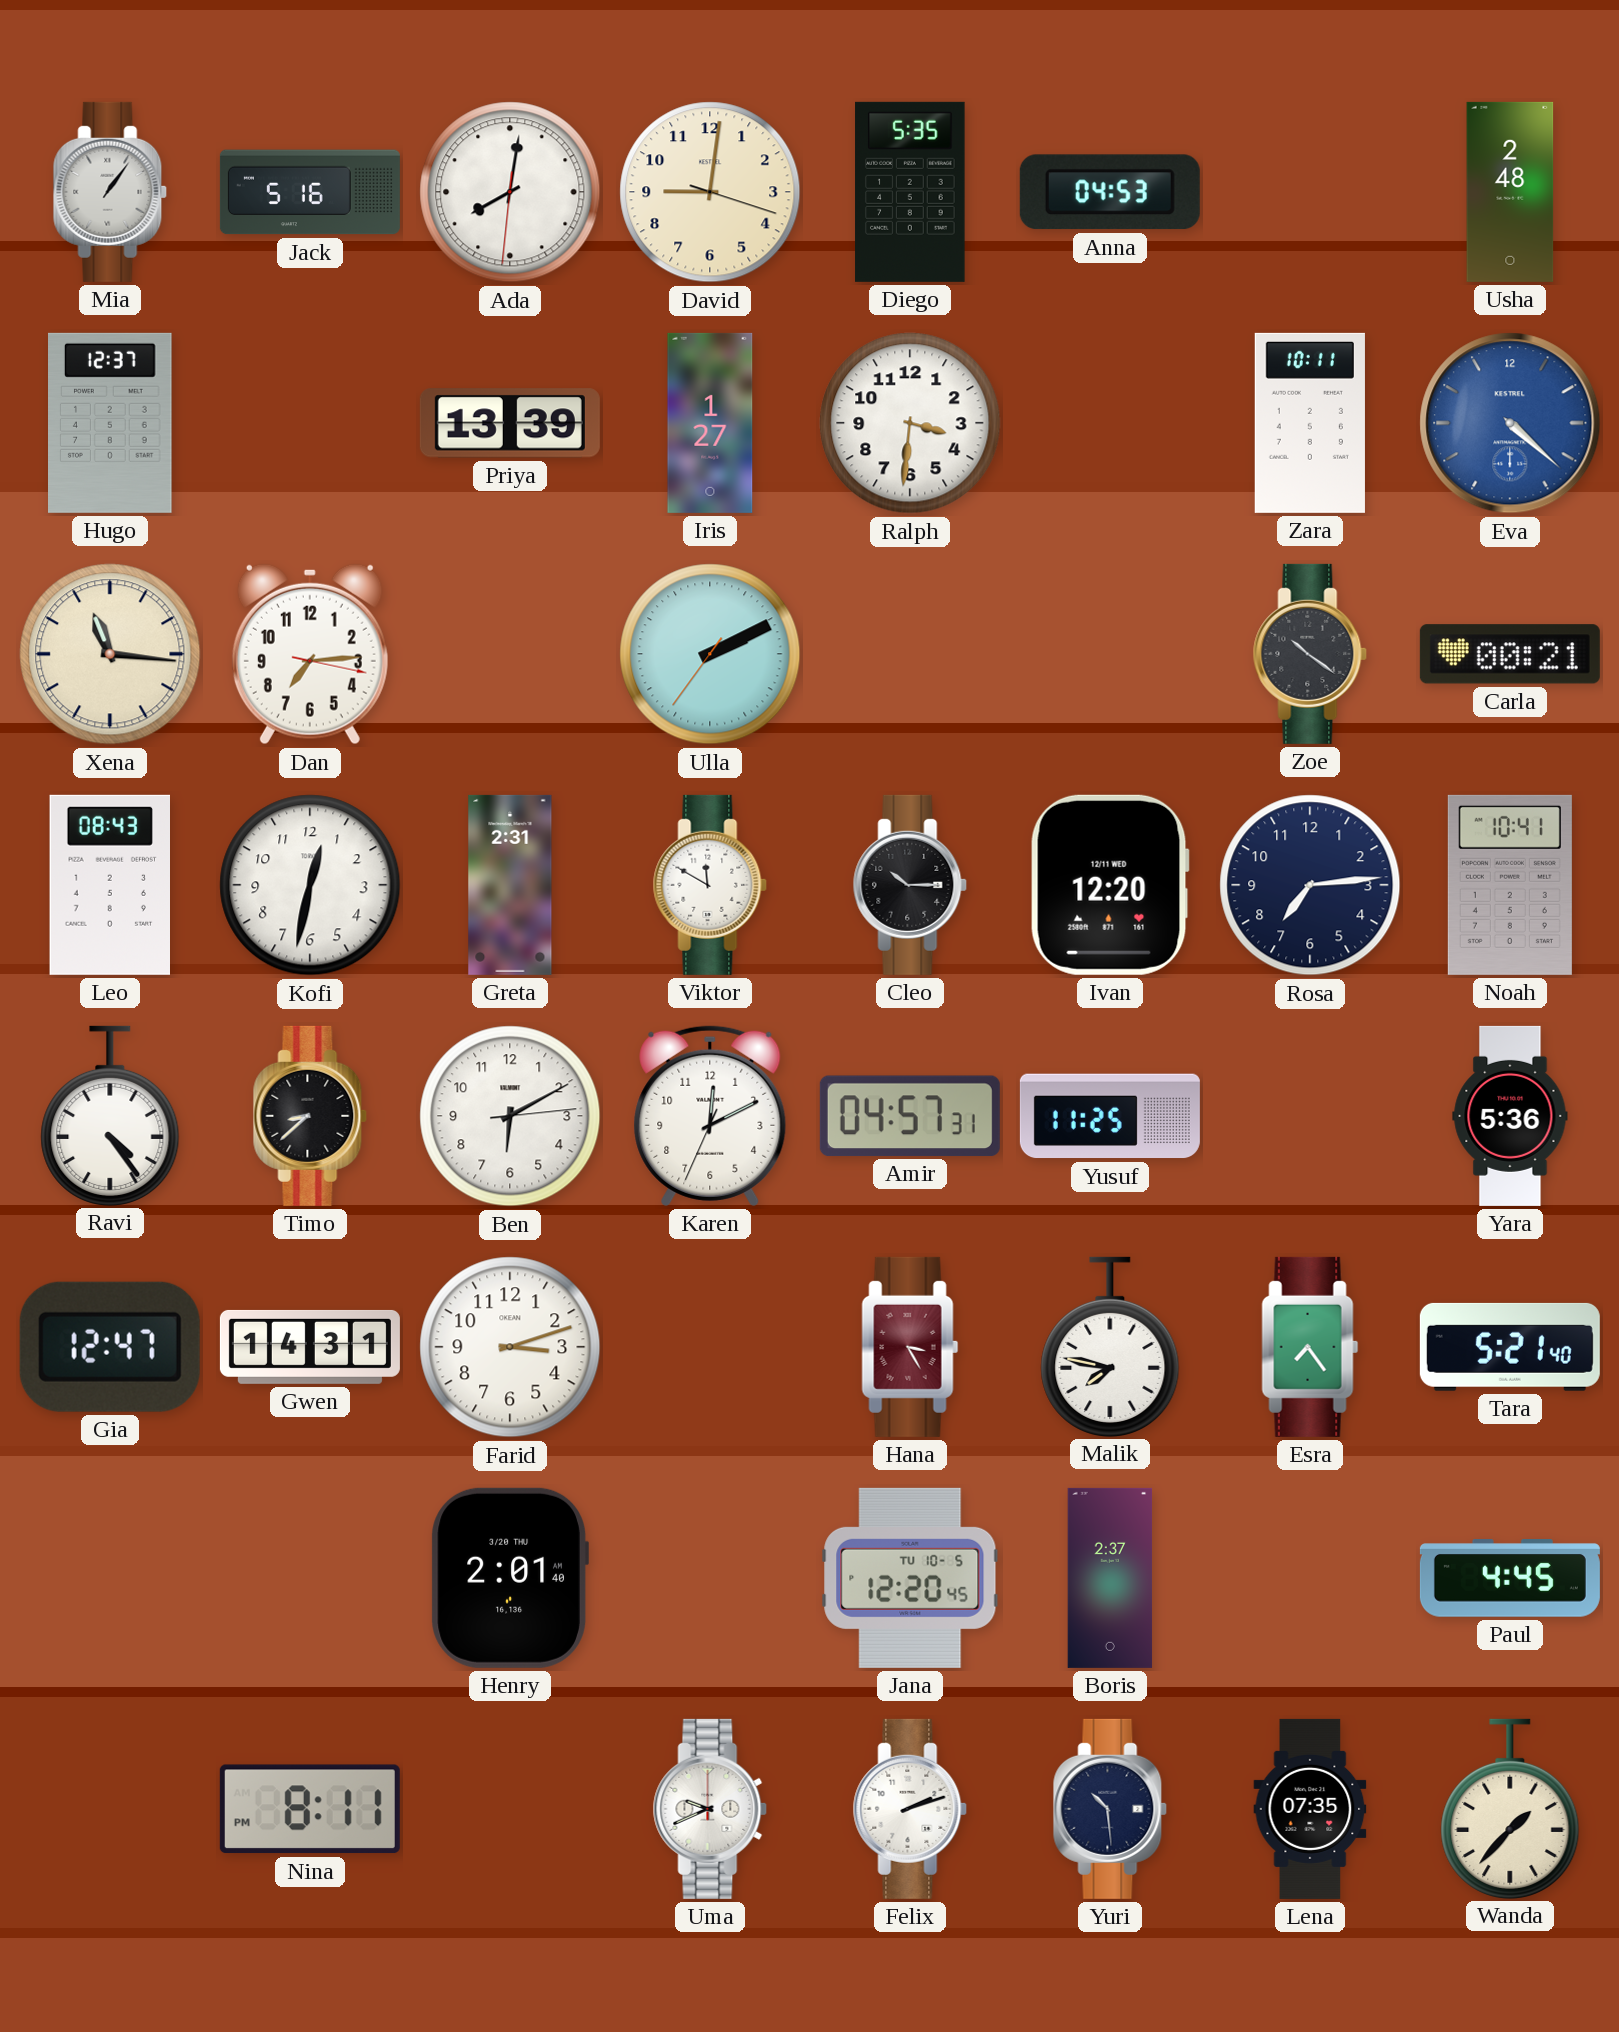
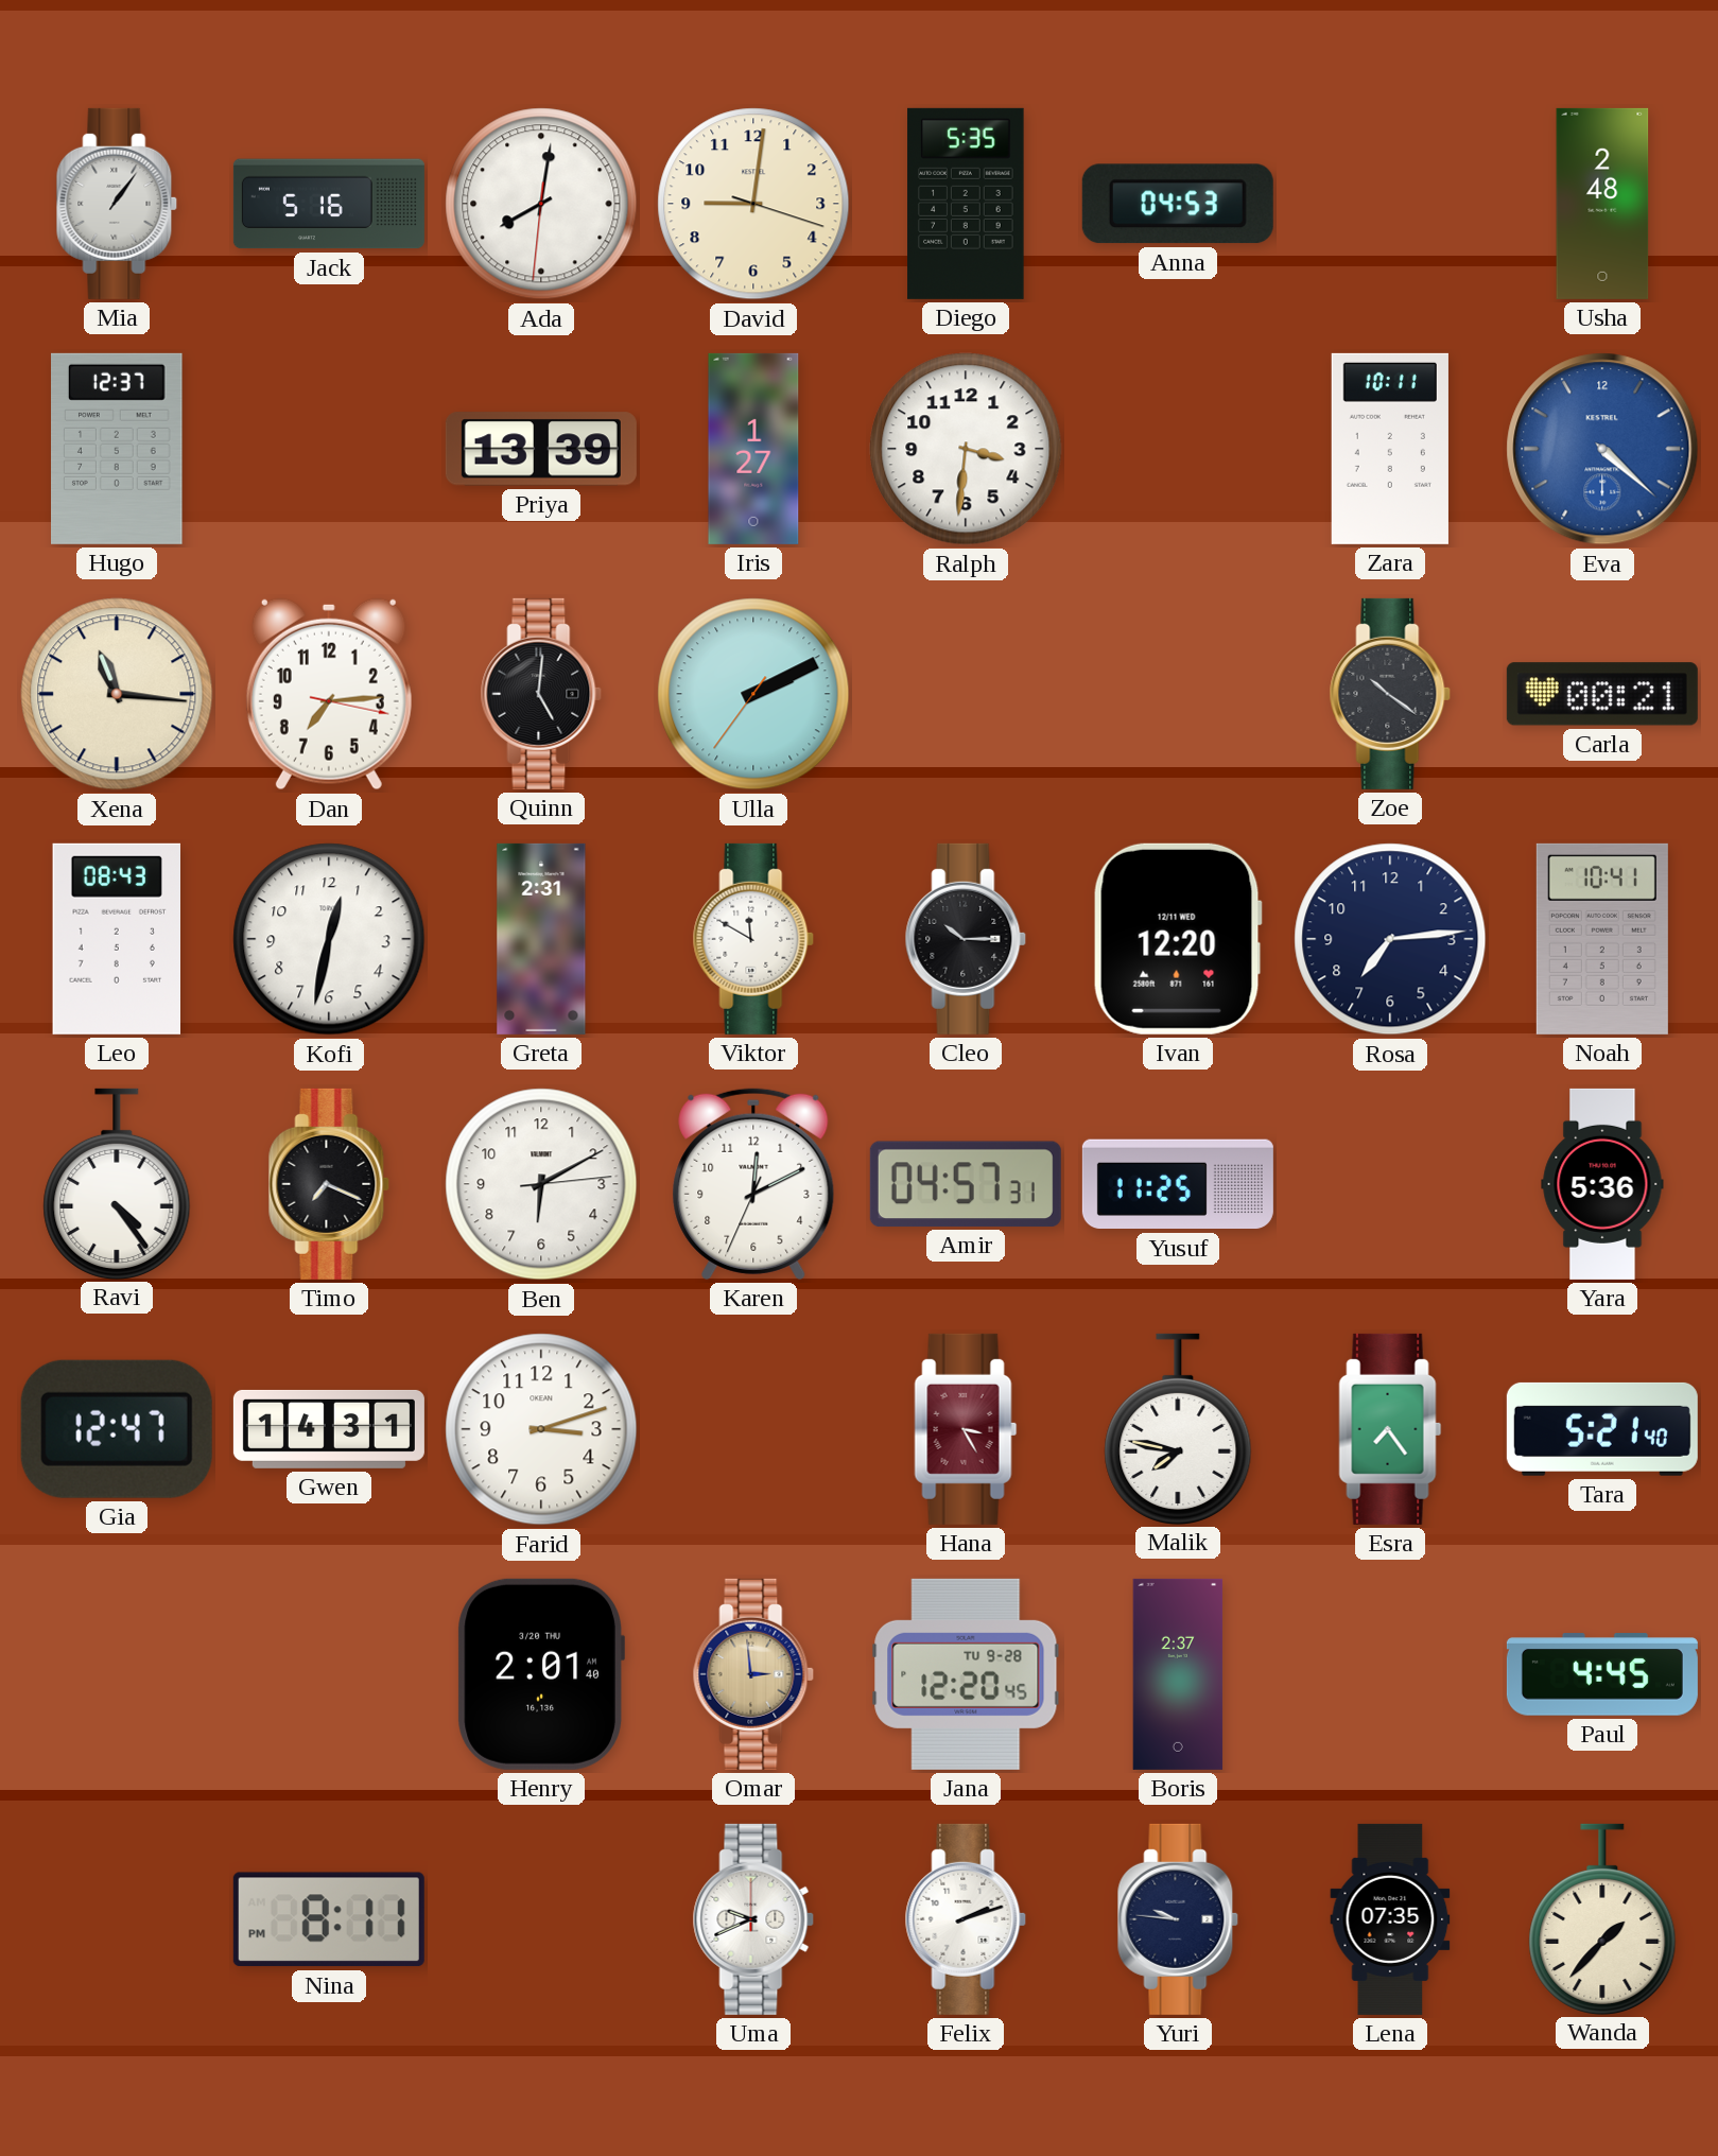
Quinn: none -> 5:01 (541, 694)
Timo: 8:38 -> 7:19 (329, 1184)
Omar: none -> 2:59 (753, 1674)
Jana date: TU 10-5 -> TU 9-28 (966, 1674)
Yuri: 10:29 -> 9:46 (1178, 1919)
